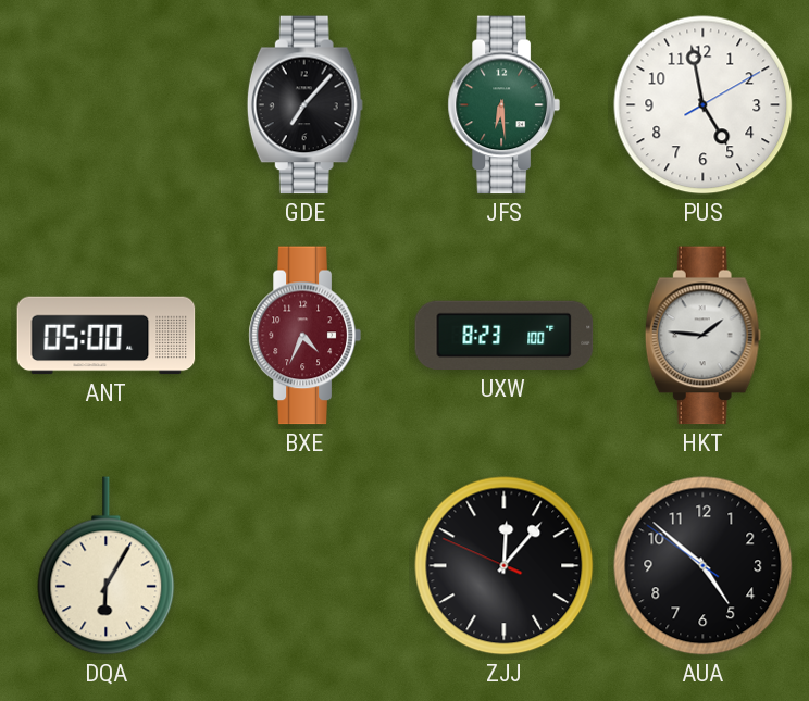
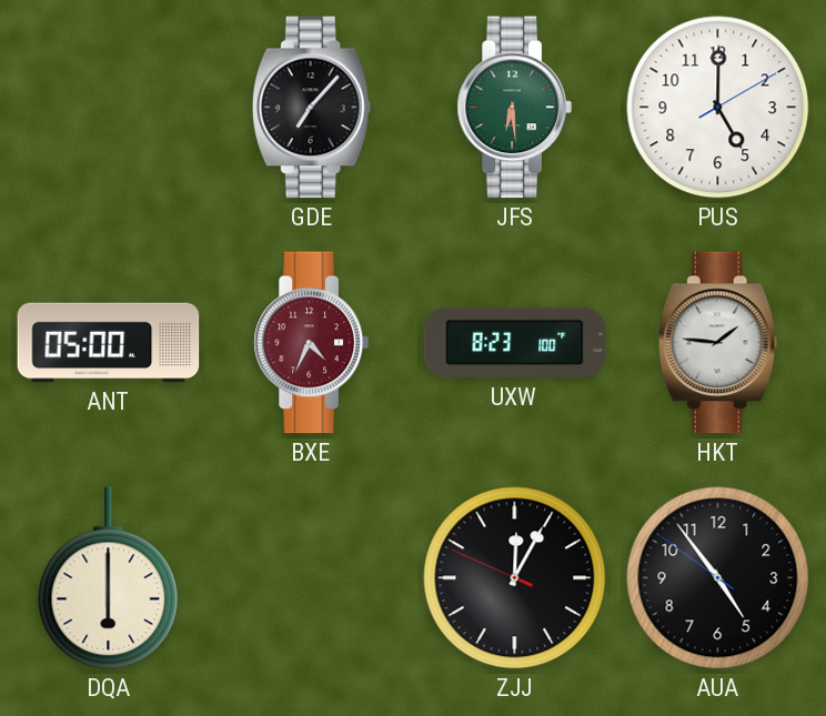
PUS: 4:58 -> 5:00 (718, 108)
DQA: 6:05 -> 6:00 (109, 578)
ZJJ: 12:06 -> 12:04 (515, 578)
AUA: 4:51 -> 4:53 (718, 578)
